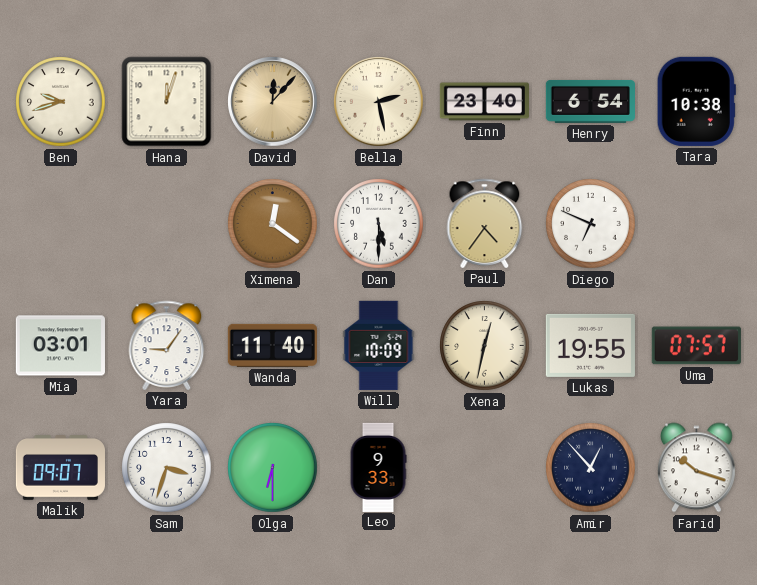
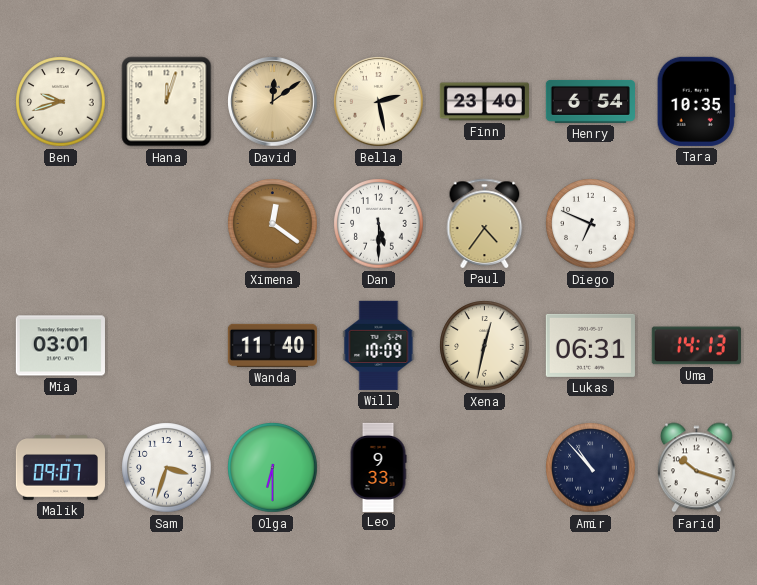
David: 12:07 -> 12:09 (273, 102)
Tara: 10:38 -> 10:35 (696, 101)
Yara: 9:06 -> none (167, 345)
Lukas: 19:55 -> 06:31 (590, 345)
Uma: 07:57 -> 14:13 (696, 346)
Amir: 12:53 -> 10:53 (591, 468)
